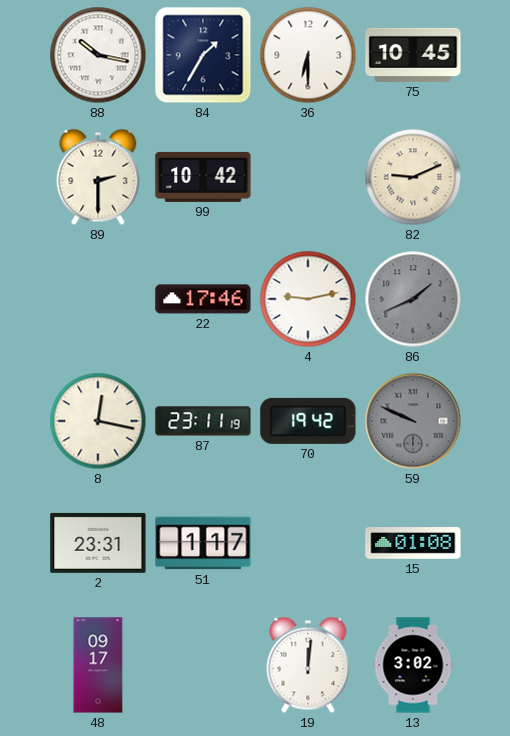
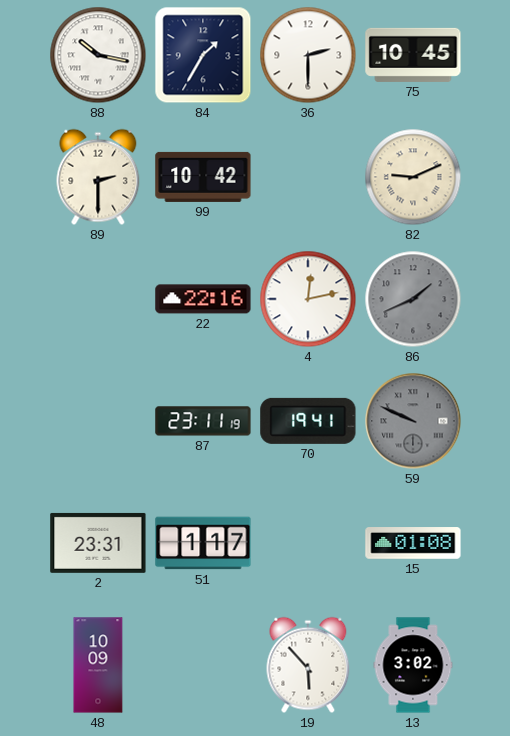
36: 6:30 -> 2:30 (308, 55)
22: 17:46 -> 22:16 (203, 299)
4: 9:13 -> 12:13 (308, 299)
8: 12:17 -> none (98, 421)
70: 19:42 -> 19:41 (308, 421)
48: 09:17 -> 10:09 (98, 665)
19: 12:01 -> 5:53 (308, 665)
